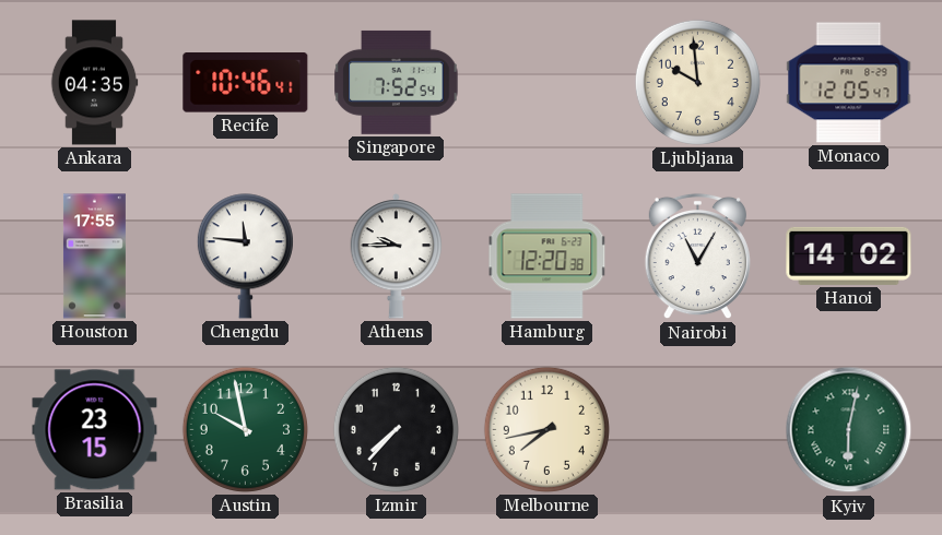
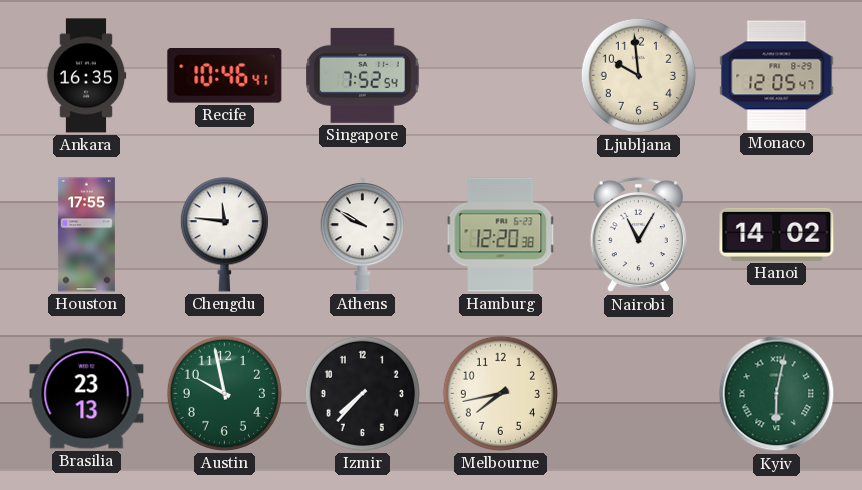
Ankara: 04:35 -> 16:35 (86, 76)
Athens: 9:45 -> 9:50 (363, 235)
Brasilia: 23:15 -> 23:13 (87, 394)
